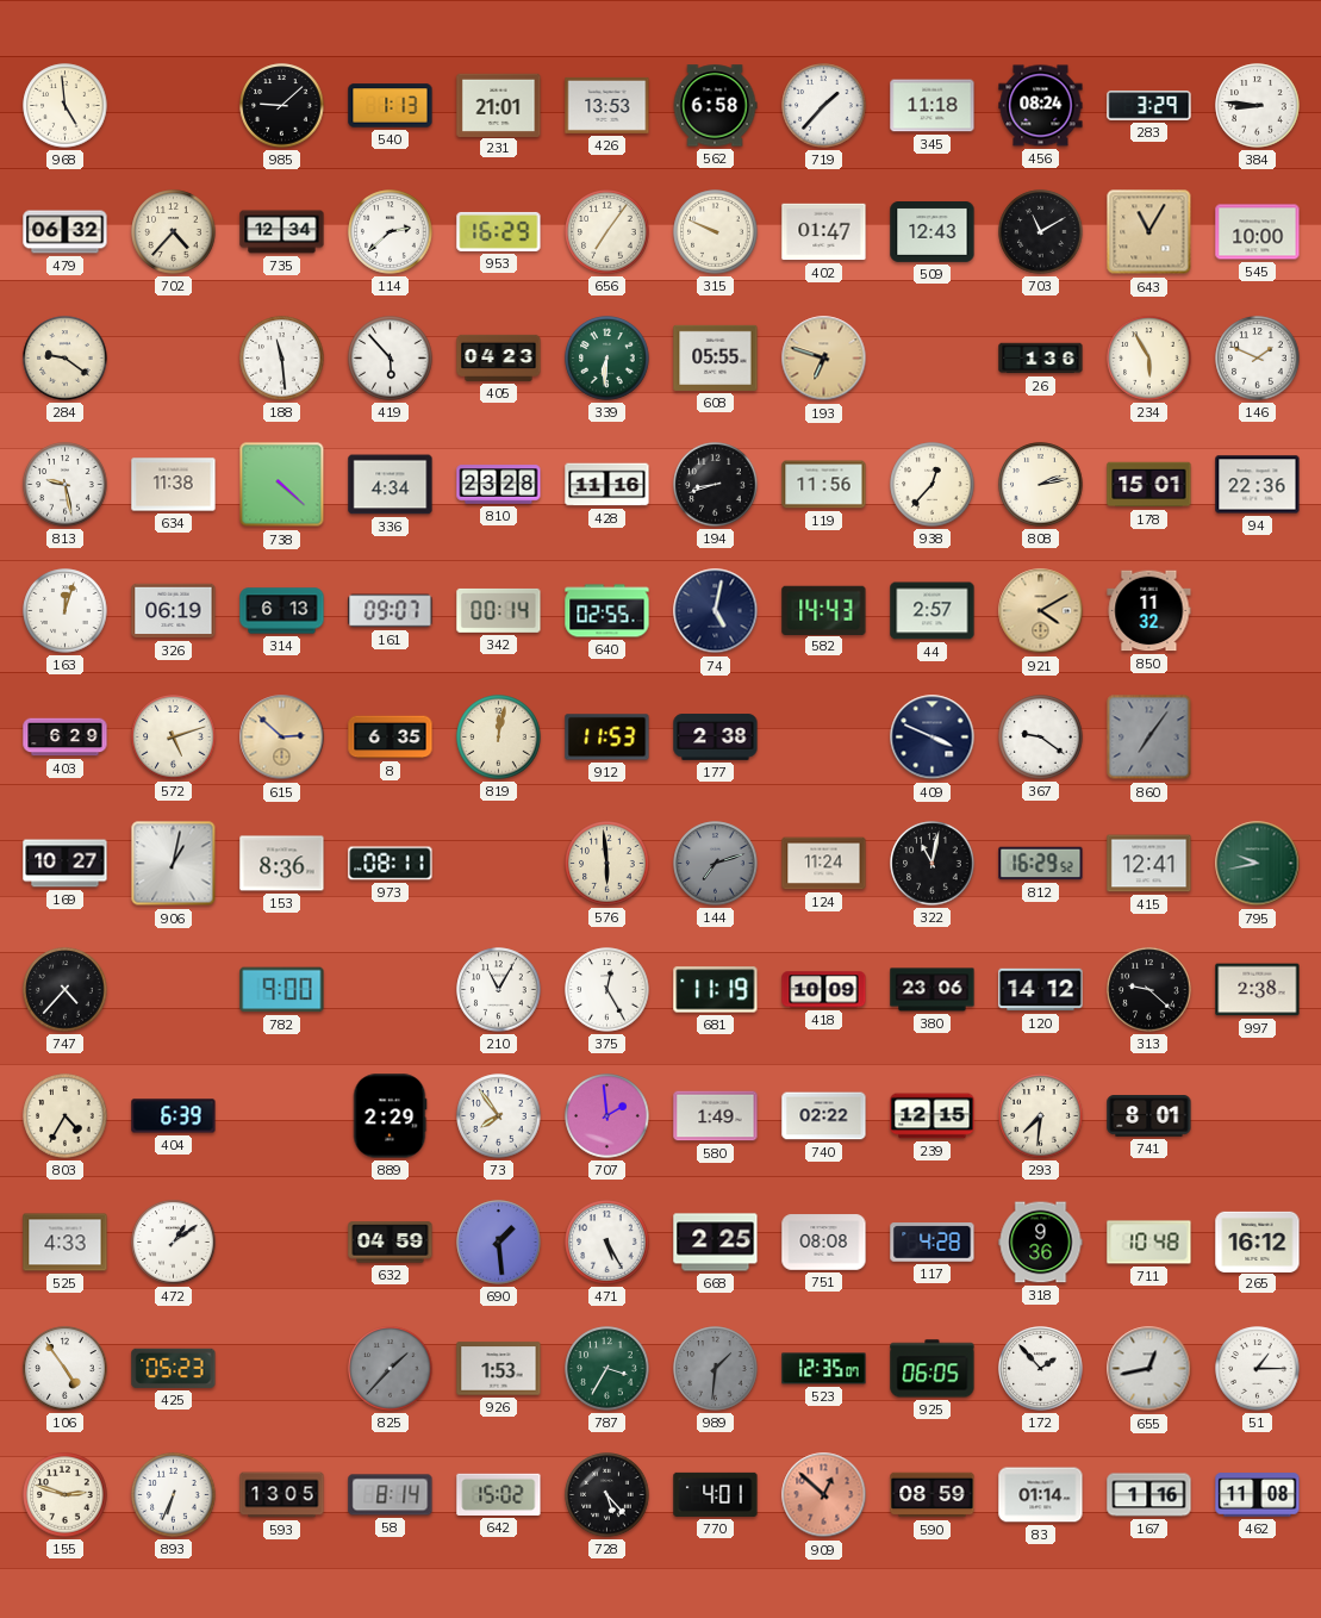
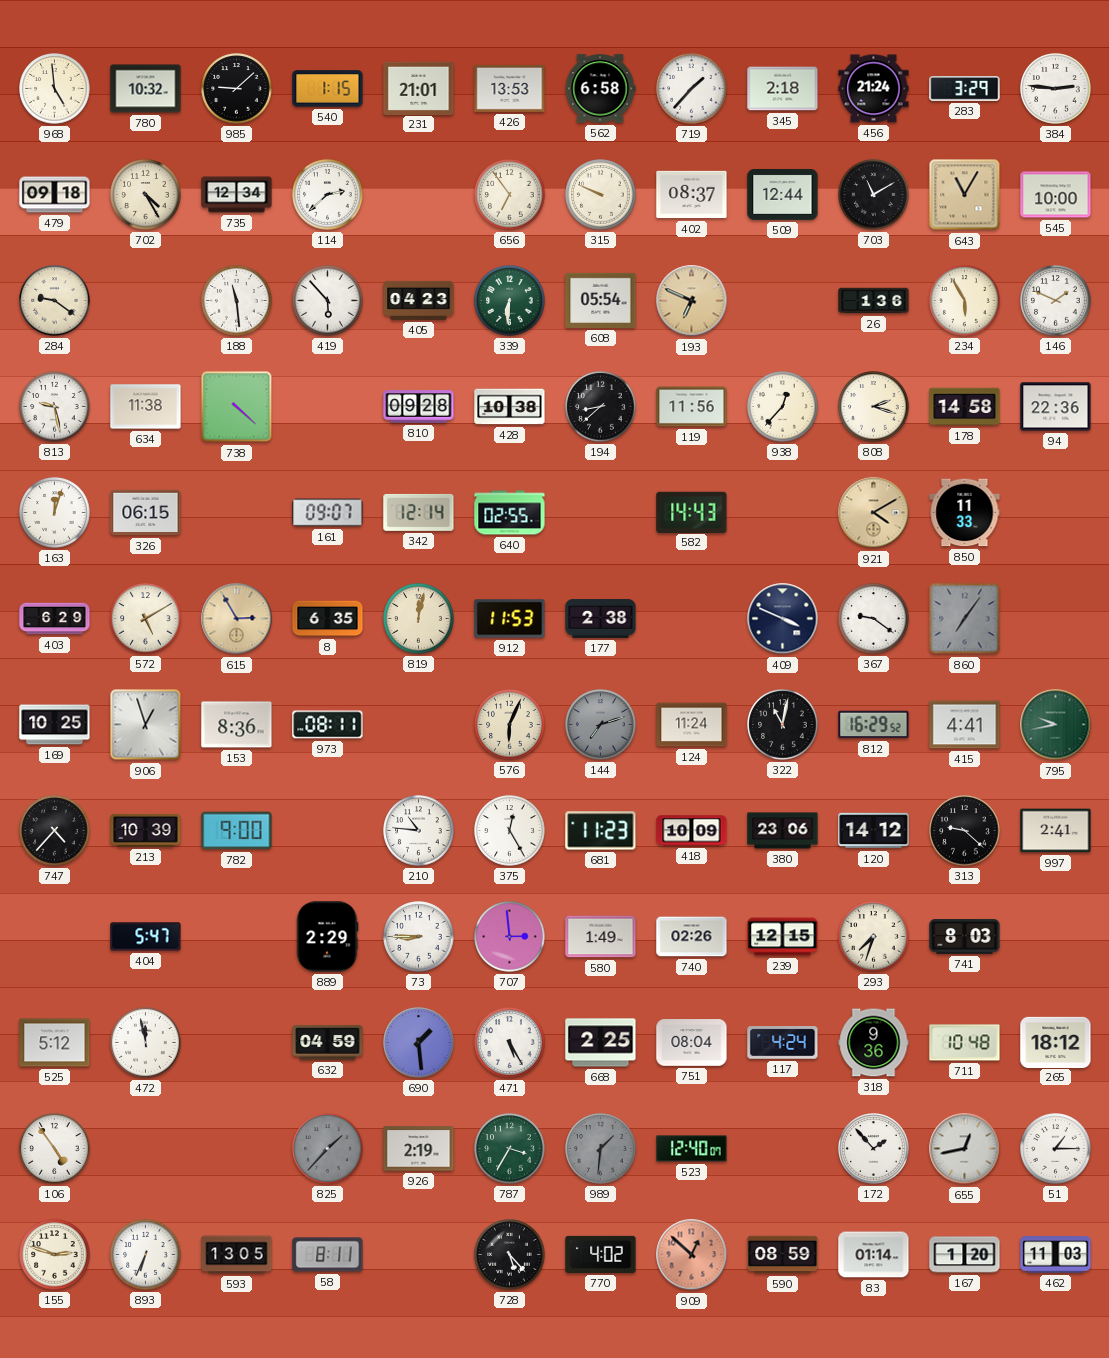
780: none -> 10:32 (146, 89)
540: 1:13 -> 1:15 (328, 89)
345: 11:18 -> 2:18 (783, 89)
456: 08:24 -> 21:24 (874, 89)
384: 8:46 -> 2:46 (1056, 89)
479: 06:32 -> 09:18 (55, 195)
702: 4:37 -> 4:25 (146, 195)
953: 16:29 -> none (499, 231)
656: 7:06 -> 6:54 (510, 195)
402: 01:47 -> 08:37 (692, 195)
509: 12:43 -> 12:44 (783, 195)
608: 05:55 -> 05:54 (601, 300)
193: 6:48 -> 6:49 (692, 301)
336: 4:34 -> none (391, 485)
810: 23:28 -> 09:28 (419, 407)
428: 11:16 -> 10:38 (510, 407)
194: 8:42 -> 8:38 (601, 407)
808: 2:13 -> 2:18 (874, 407)
178: 15:01 -> 14:58 (965, 407)
326: 06:19 -> 06:15 (146, 513)
314: 6:13 -> none (282, 611)
342: 00:14 -> 12:14 (419, 512)
74: 5:02 -> none (716, 611)
44: 2:57 -> none (933, 611)
850: 11:32 -> 11:33 (965, 513)
572: 5:12 -> 5:10 (146, 619)
615: 2:52 -> 2:55 (237, 619)
169: 10:27 -> 10:25 (55, 725)
906: 1:02 -> 12:57 (146, 725)
576: 5:59 -> 6:04 (510, 725)
415: 12:41 -> 4:41 (965, 725)
213: none -> 10:39 (146, 830)
210: 11:05 -> 10:46 (419, 831)
681: 11:19 -> 11:23 (601, 831)
997: 2:38 -> 2:41 (1056, 831)
803: 4:35 -> none (66, 1116)
404: 6:39 -> 5:47 (146, 937)
73: 7:54 -> 8:45 (419, 937)
707: 1:59 -> 2:59 (510, 937)
740: 02:22 -> 02:26 (692, 937)
293: 7:31 -> 7:33 (874, 937)
741: 8:01 -> 8:03 (965, 937)
525: 4:33 -> 5:12 (55, 1043)
472: 1:09 -> 11:58 (146, 1043)
751: 08:08 -> 08:04 (692, 1043)
117: 4:28 -> 4:24 (783, 1043)
265: 16:12 -> 18:12 (1056, 1042)
425: 05:23 -> none (174, 1368)
926: 1:53 -> 2:19 (419, 1149)
523: 12:35 -> 12:40 (692, 1149)
925: 06:05 -> none (933, 1369)
58: 8:14 -> 8:11 (328, 1255)
642: 15:02 -> none (499, 1494)
770: 4:01 -> 4:02 (601, 1254)
167: 1:16 -> 1:20 (965, 1255)
462: 11:08 -> 11:03 (1056, 1255)
